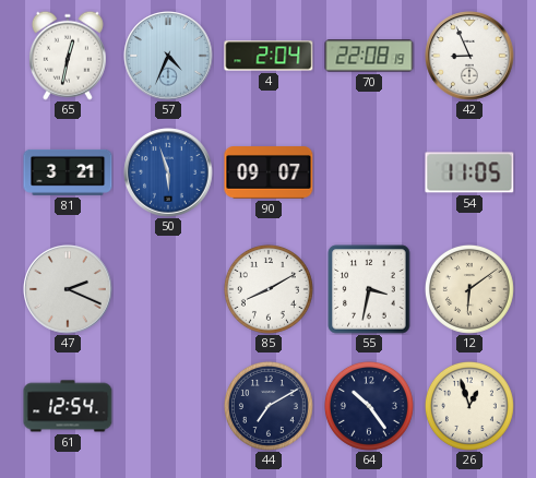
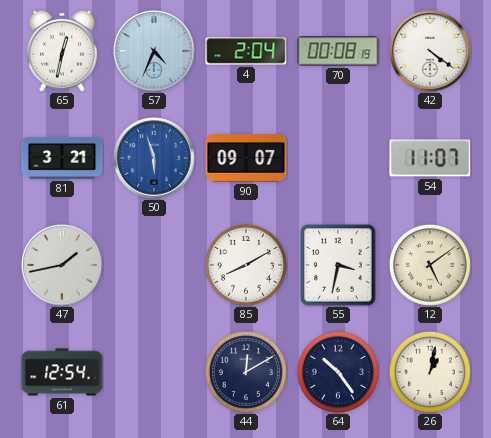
70: 22:08 -> 00:08 (338, 51)
42: 8:56 -> 4:21 (430, 51)
54: 11:05 -> 11:07 (430, 158)
47: 2:19 -> 1:43 (62, 265)
12: 6:09 -> 5:09 (430, 265)
44: 7:10 -> 12:10 (246, 372)
26: 12:57 -> 1:02 (430, 372)
